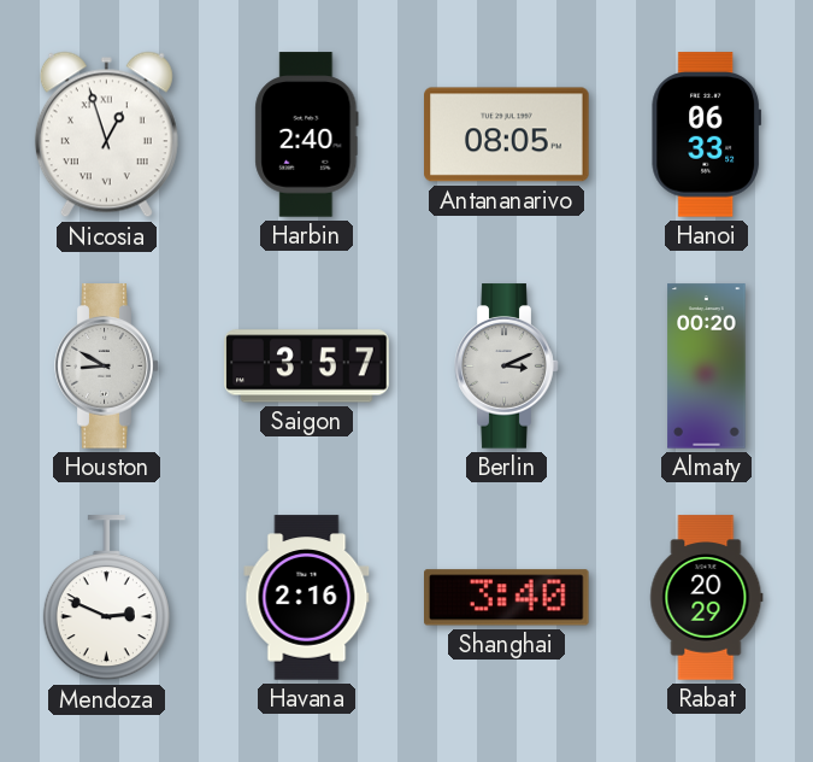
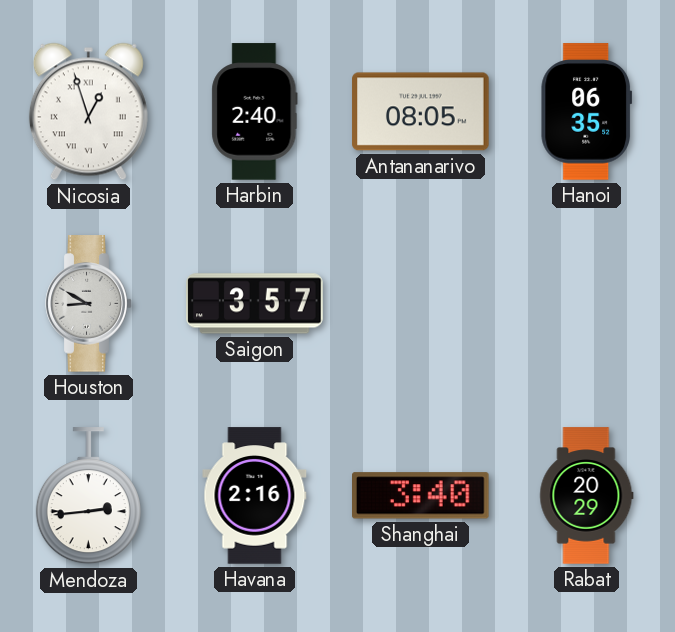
Hanoi: 06:33 -> 06:35 (587, 112)
Berlin: 3:11 -> none (507, 367)
Almaty: 00:20 -> none (707, 367)
Mendoza: 2:49 -> 2:44 (88, 496)
